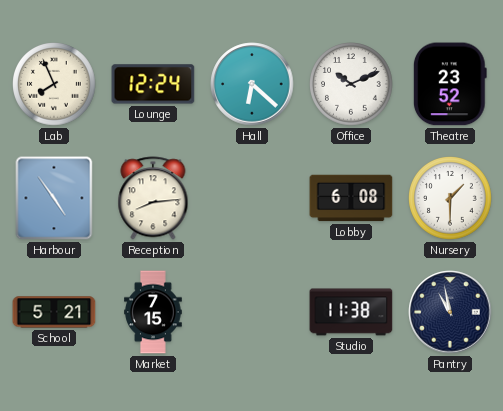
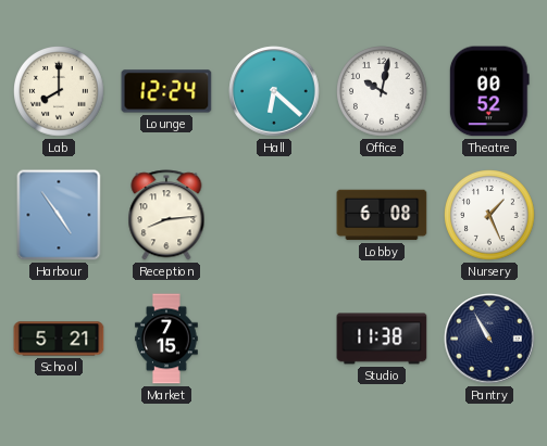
Lab: 7:56 -> 8:00 (59, 91)
Office: 10:11 -> 10:02 (382, 91)
Theatre: 23:52 -> 00:52 (489, 91)
Nursery: 1:30 -> 1:26 (489, 215)
Pantry: 10:58 -> 10:55 (489, 339)
